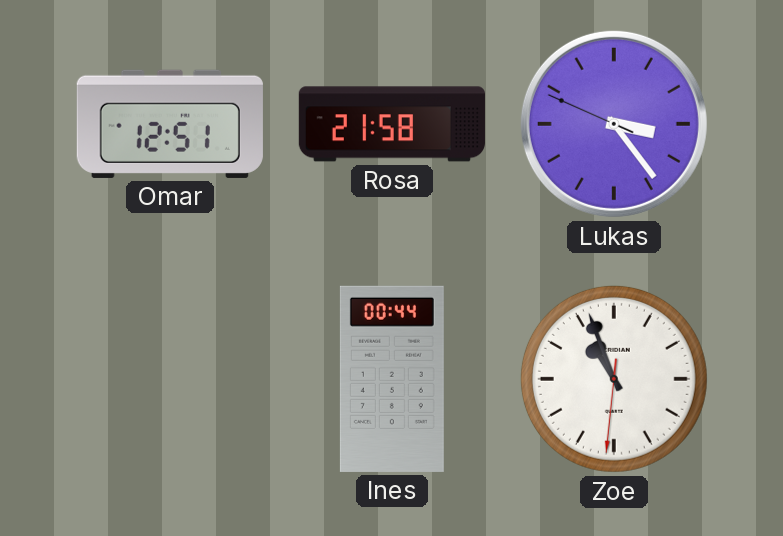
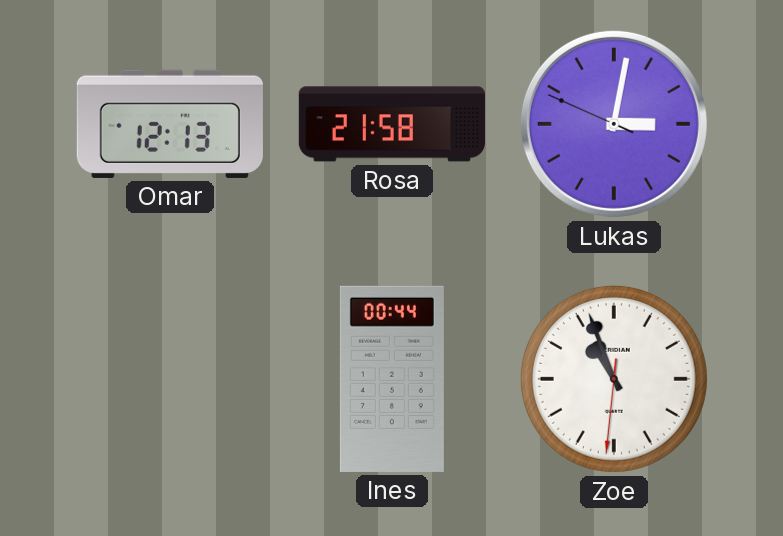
Omar: 12:51 -> 12:13 (170, 124)
Lukas: 3:23 -> 3:01 (614, 124)
